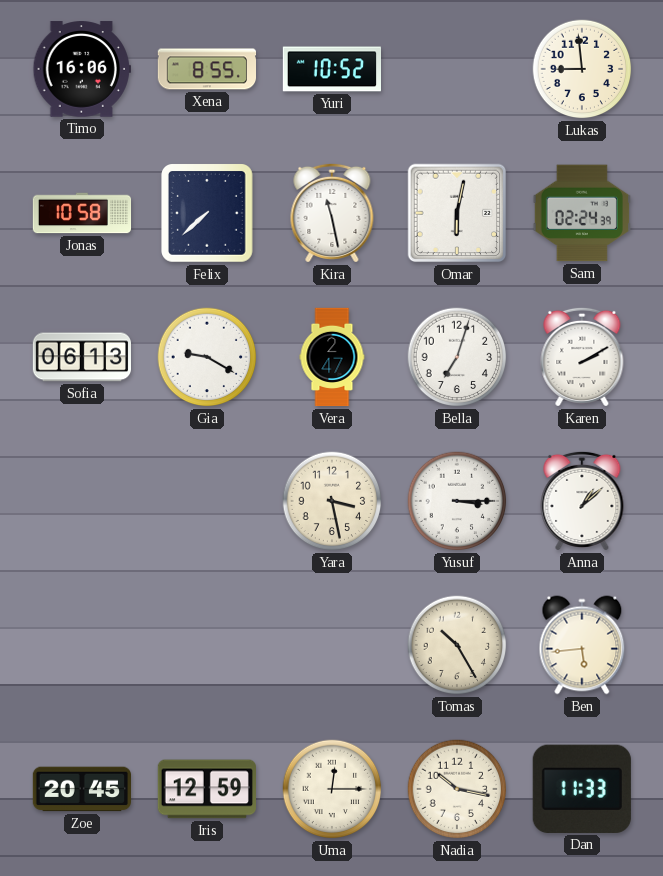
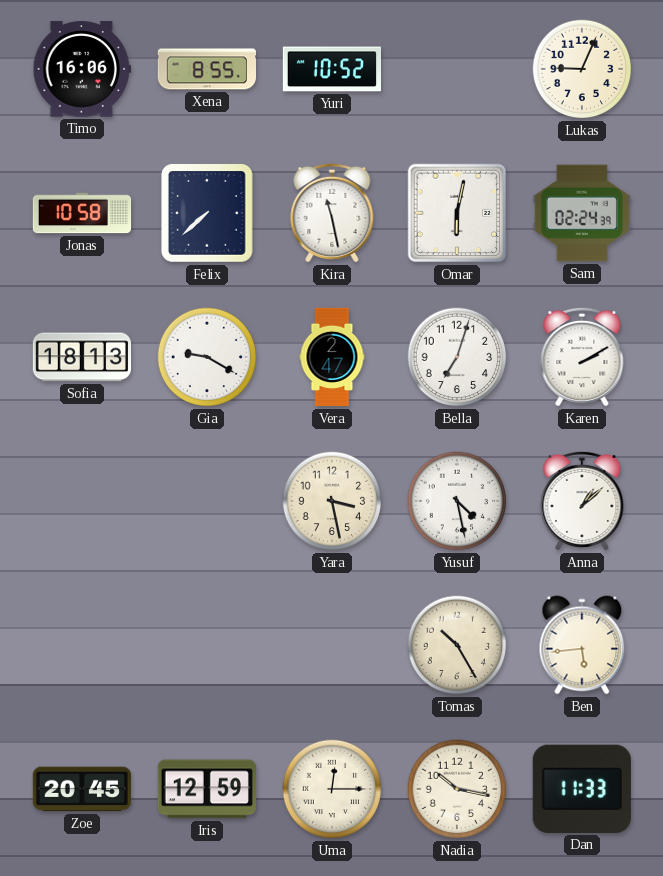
Lukas: 8:59 -> 9:04 (582, 69)
Sofia: 06:13 -> 18:13 (81, 357)
Yusuf: 3:15 -> 4:28 (457, 501)
